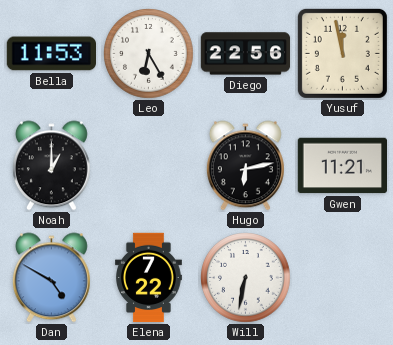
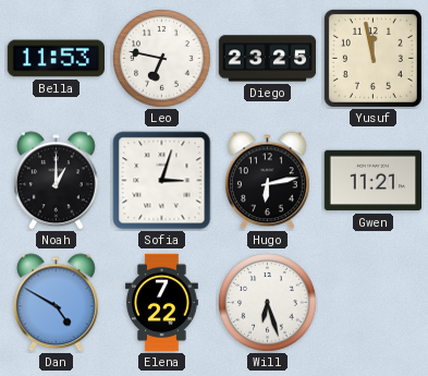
Leo: 6:25 -> 6:47 (162, 59)
Diego: 22:56 -> 23:25 (268, 59)
Sofia: none -> 3:03 (162, 181)
Will: 6:32 -> 6:27 (268, 303)
